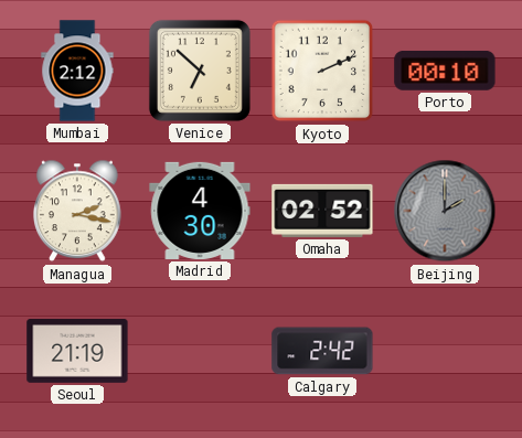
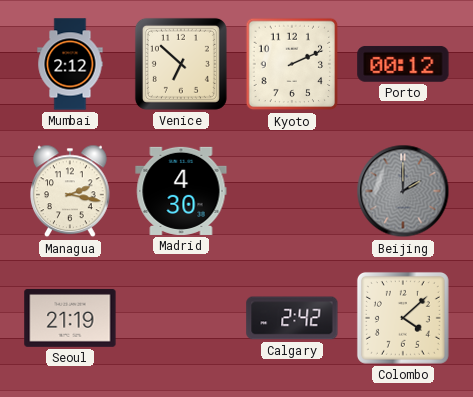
Porto: 00:10 -> 00:12 (403, 64)
Omaha: 02:52 -> none (322, 211)
Colombo: none -> 4:08 (403, 318)
